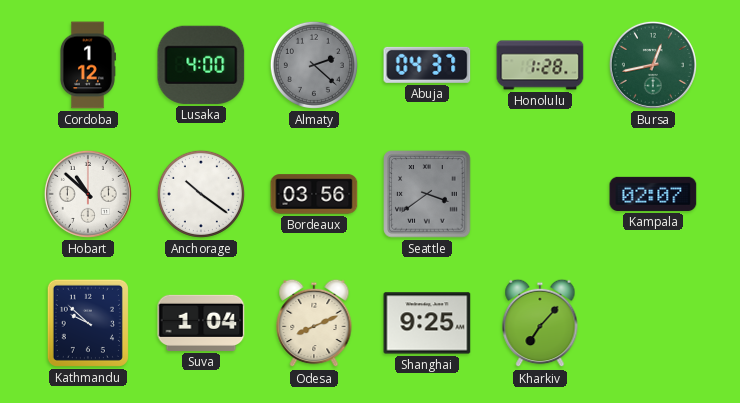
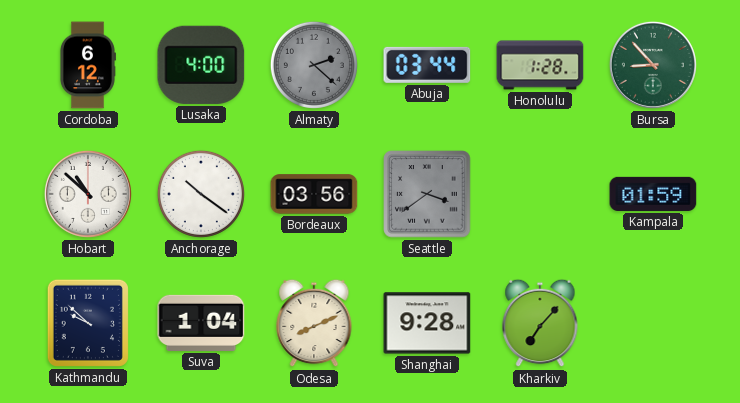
Cordoba: 1:12 -> 6:12 (87, 65)
Abuja: 04:37 -> 03:44 (427, 65)
Bursa: 12:43 -> 8:53 (653, 65)
Kampala: 02:07 -> 01:59 (653, 194)
Shanghai: 9:25 -> 9:28 (427, 323)
